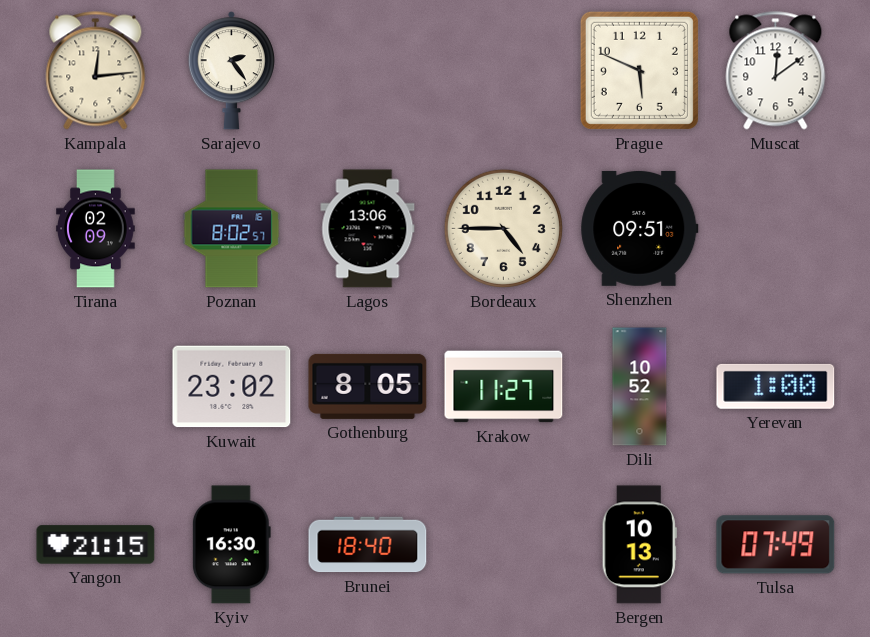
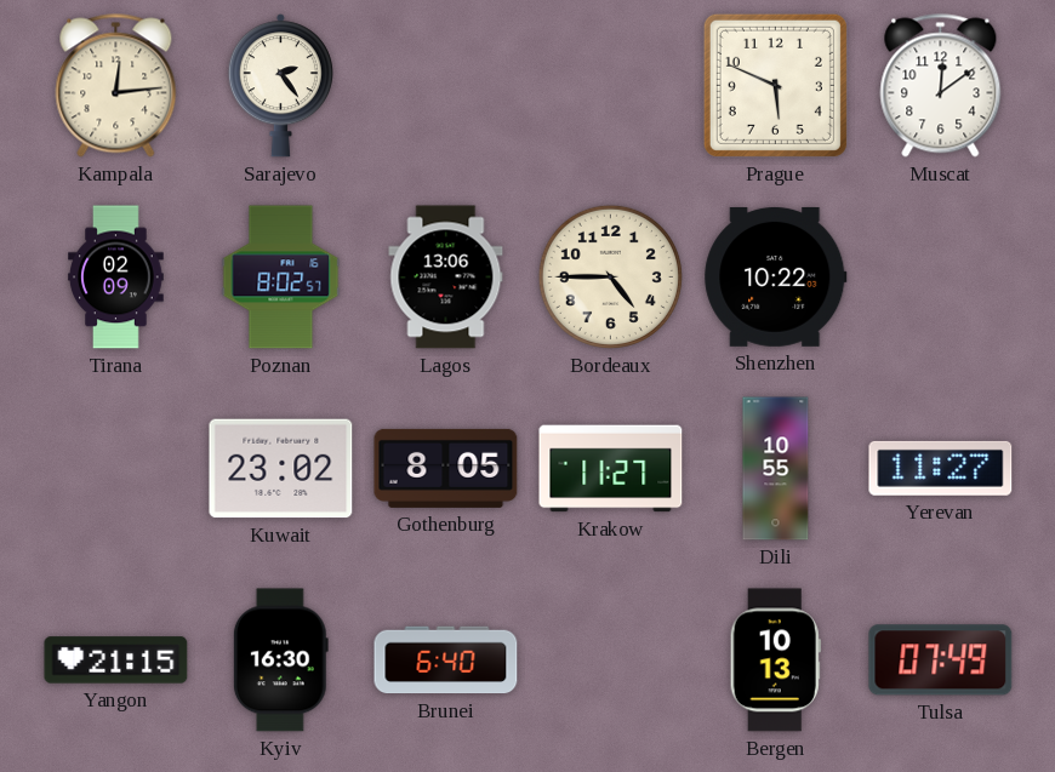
Shenzhen: 09:51 -> 10:22 (776, 276)
Dili: 10:52 -> 10:55 (776, 469)
Yerevan: 1:00 -> 11:27 (941, 468)
Brunei: 18:40 -> 6:40 (446, 661)
